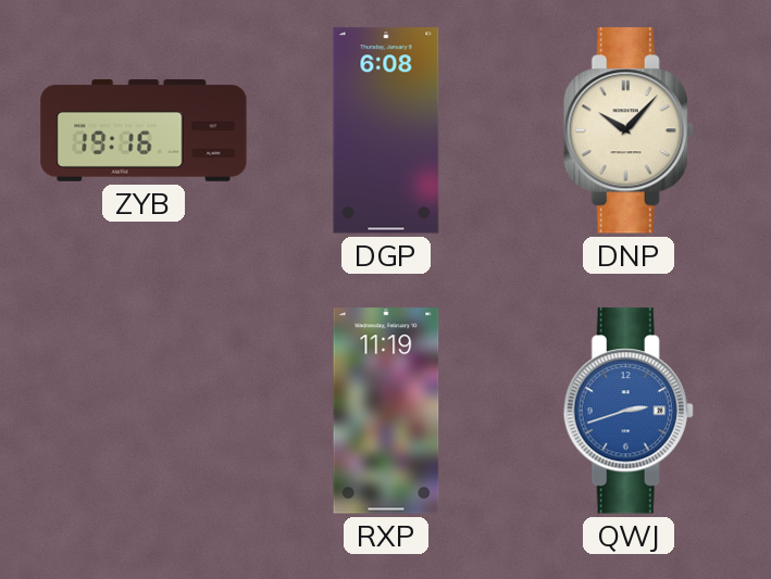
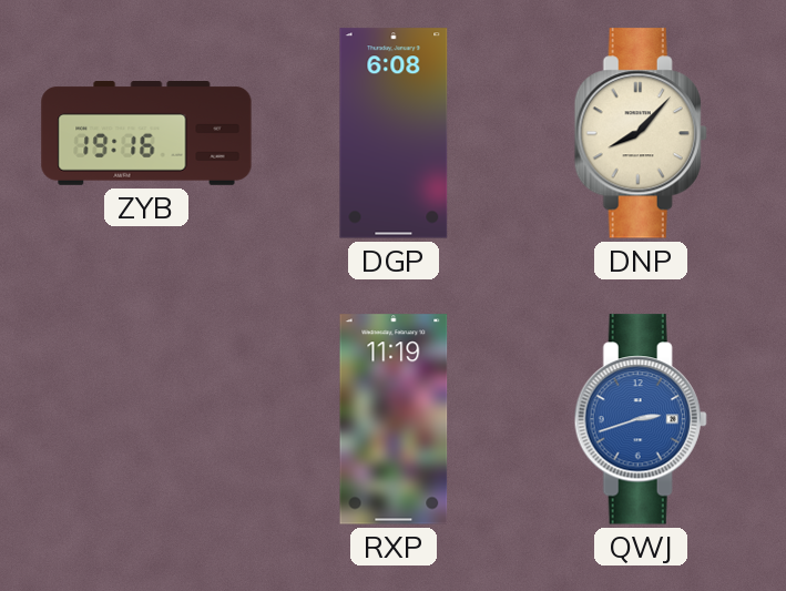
DNP: 10:07 -> 8:07 (641, 133)
